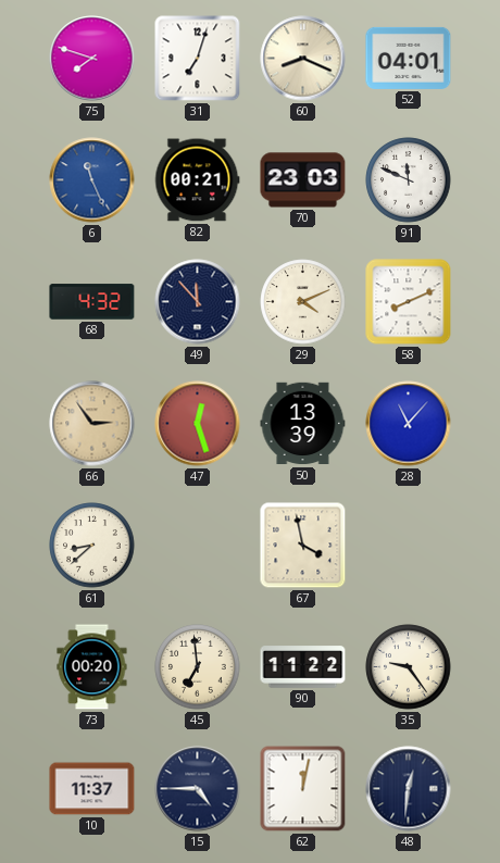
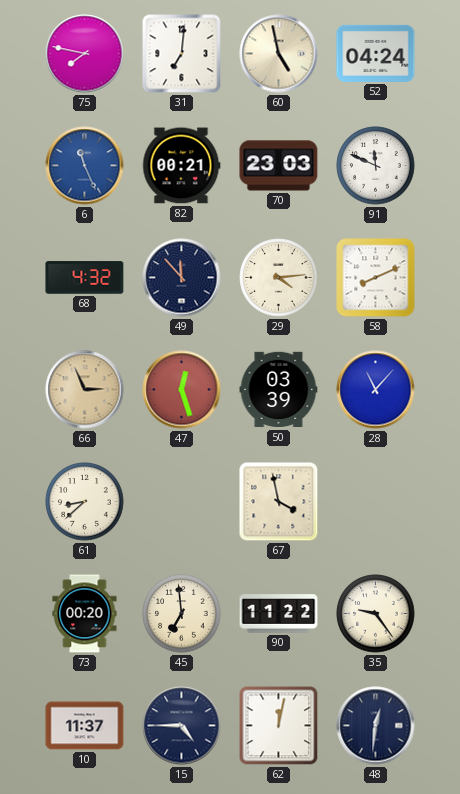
75: 7:48 -> 7:47 (85, 54)
31: 7:03 -> 7:01 (182, 54)
60: 8:19 -> 4:58 (279, 54)
52: 04:01 -> 04:24 (376, 53)
29: 4:11 -> 4:14 (279, 278)
66: 2:54 -> 2:56 (85, 390)
50: 13:39 -> 03:39 (279, 390)
